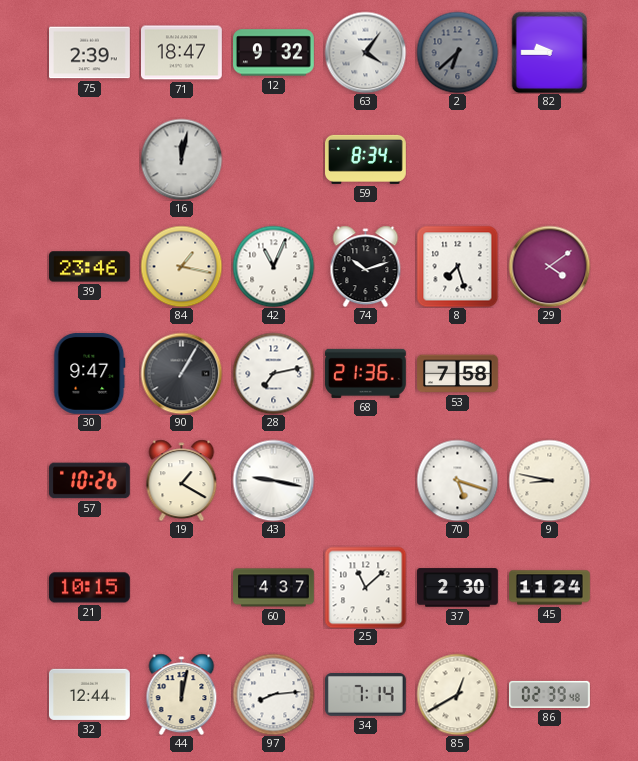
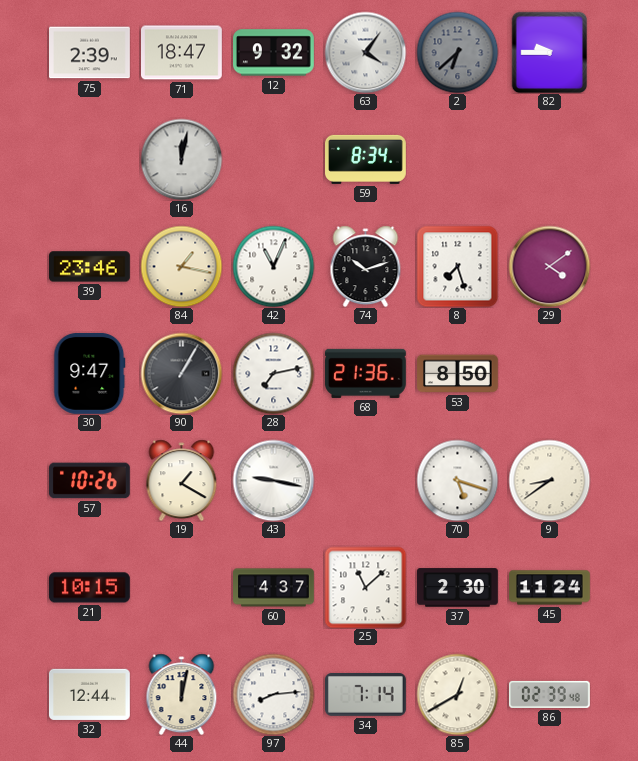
53: 7:58 -> 8:50 (458, 374)
9: 8:47 -> 8:39 (549, 480)
